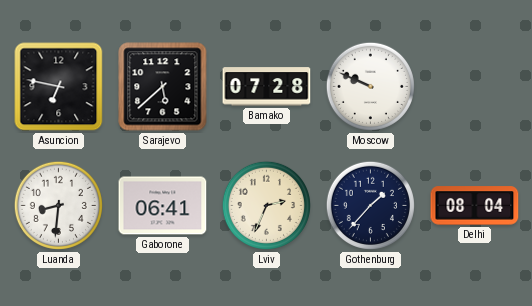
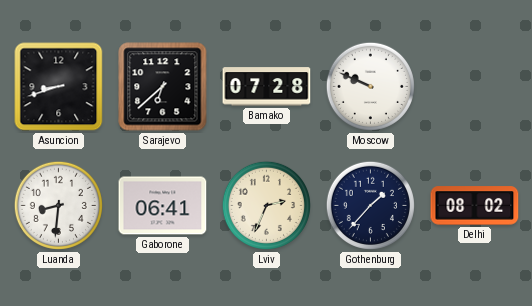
Asuncion: 6:47 -> 8:42 (59, 87)
Sarajevo: 5:38 -> 6:38 (163, 87)
Delhi: 08:04 -> 08:02 (475, 206)
